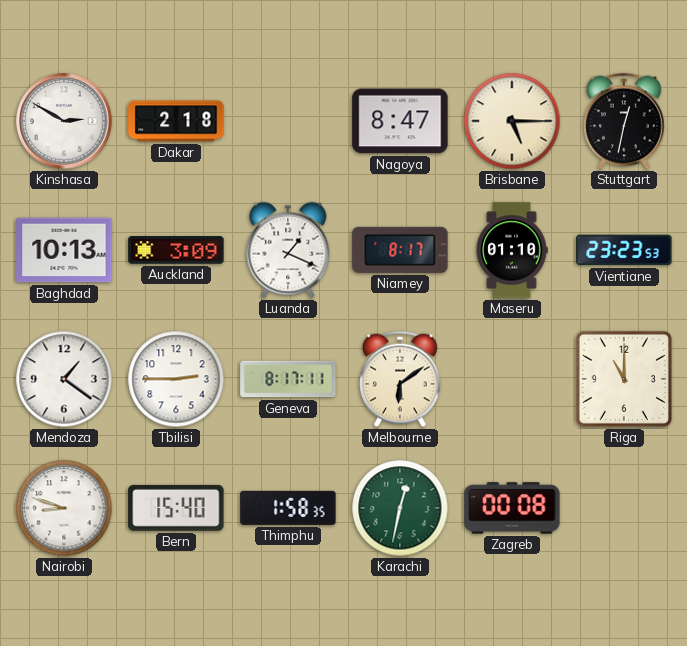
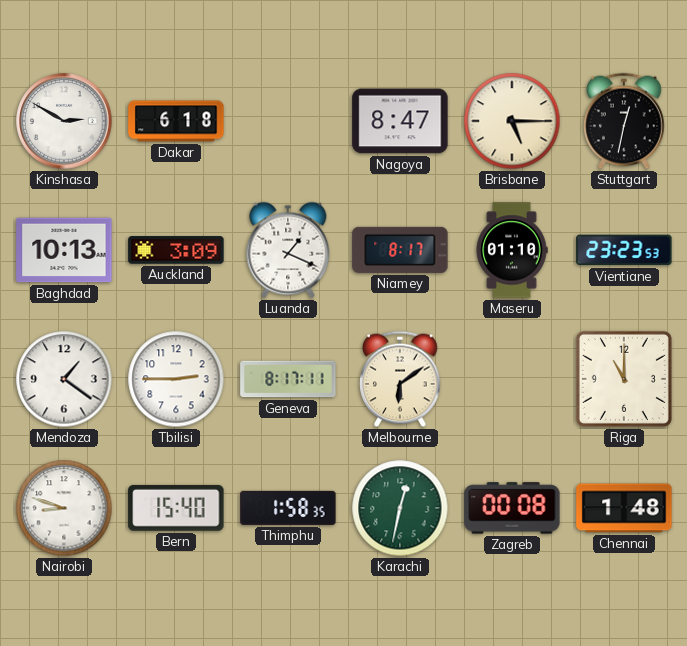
Dakar: 2:18 -> 6:18 (176, 121)
Chennai: none -> 1:48 (624, 508)
